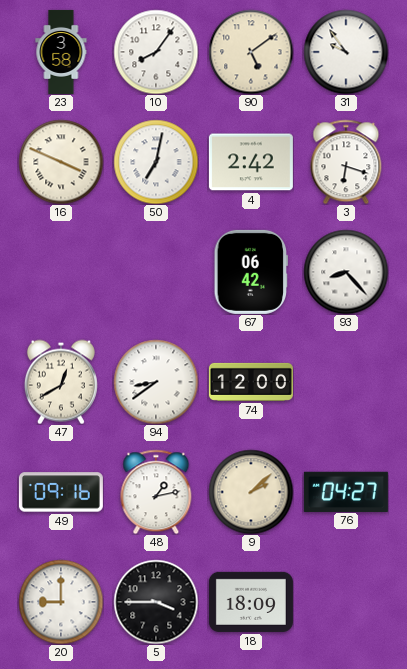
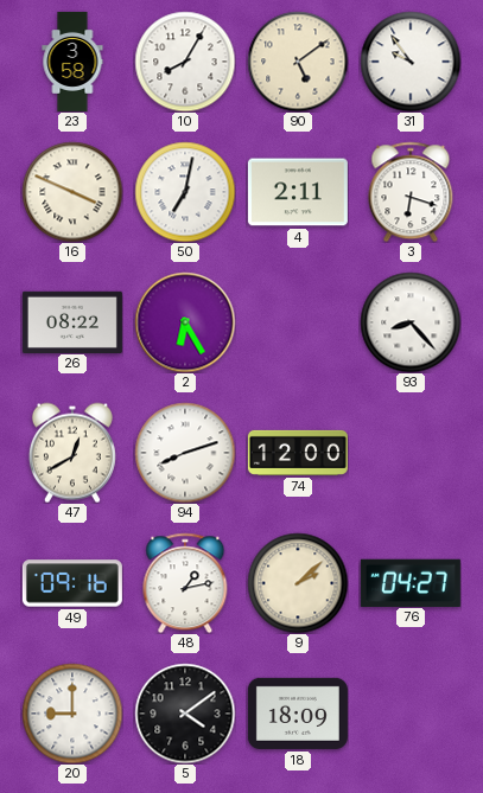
10: 8:06 -> 8:05 (185, 62)
4: 2:42 -> 2:11 (298, 192)
26: none -> 08:22 (72, 321)
2: none -> 6:25 (185, 322)
67: 06:42 -> none (250, 272)
94: 8:39 -> 8:12 (185, 453)
5: 3:45 -> 4:09 (185, 714)
